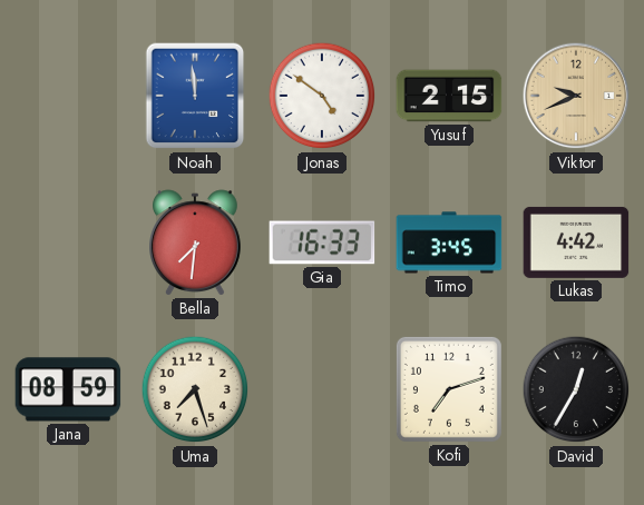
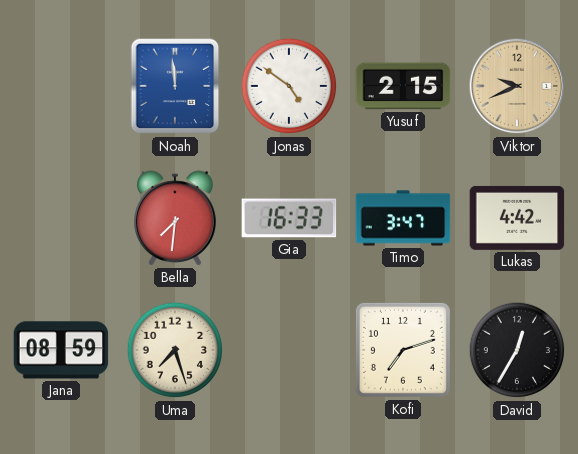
Timo: 3:45 -> 3:47 (403, 218)
